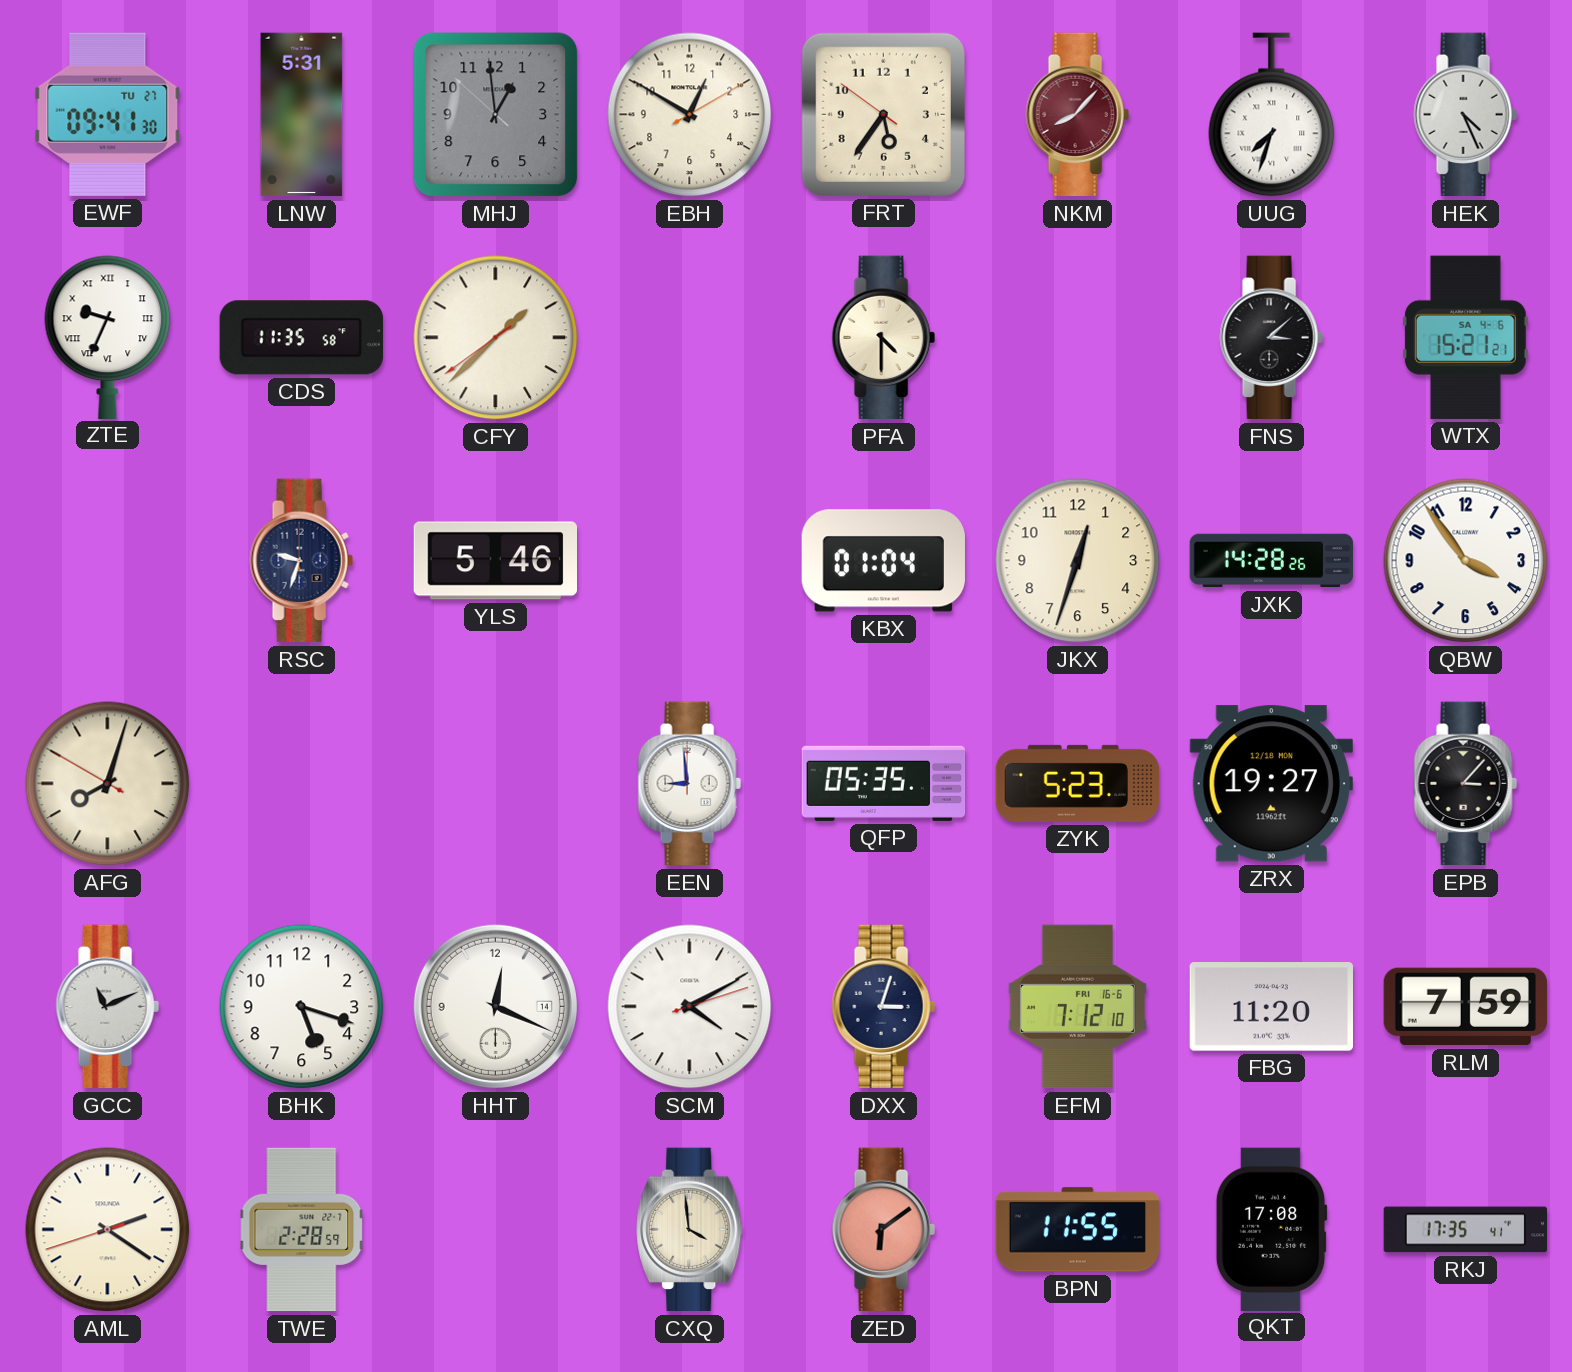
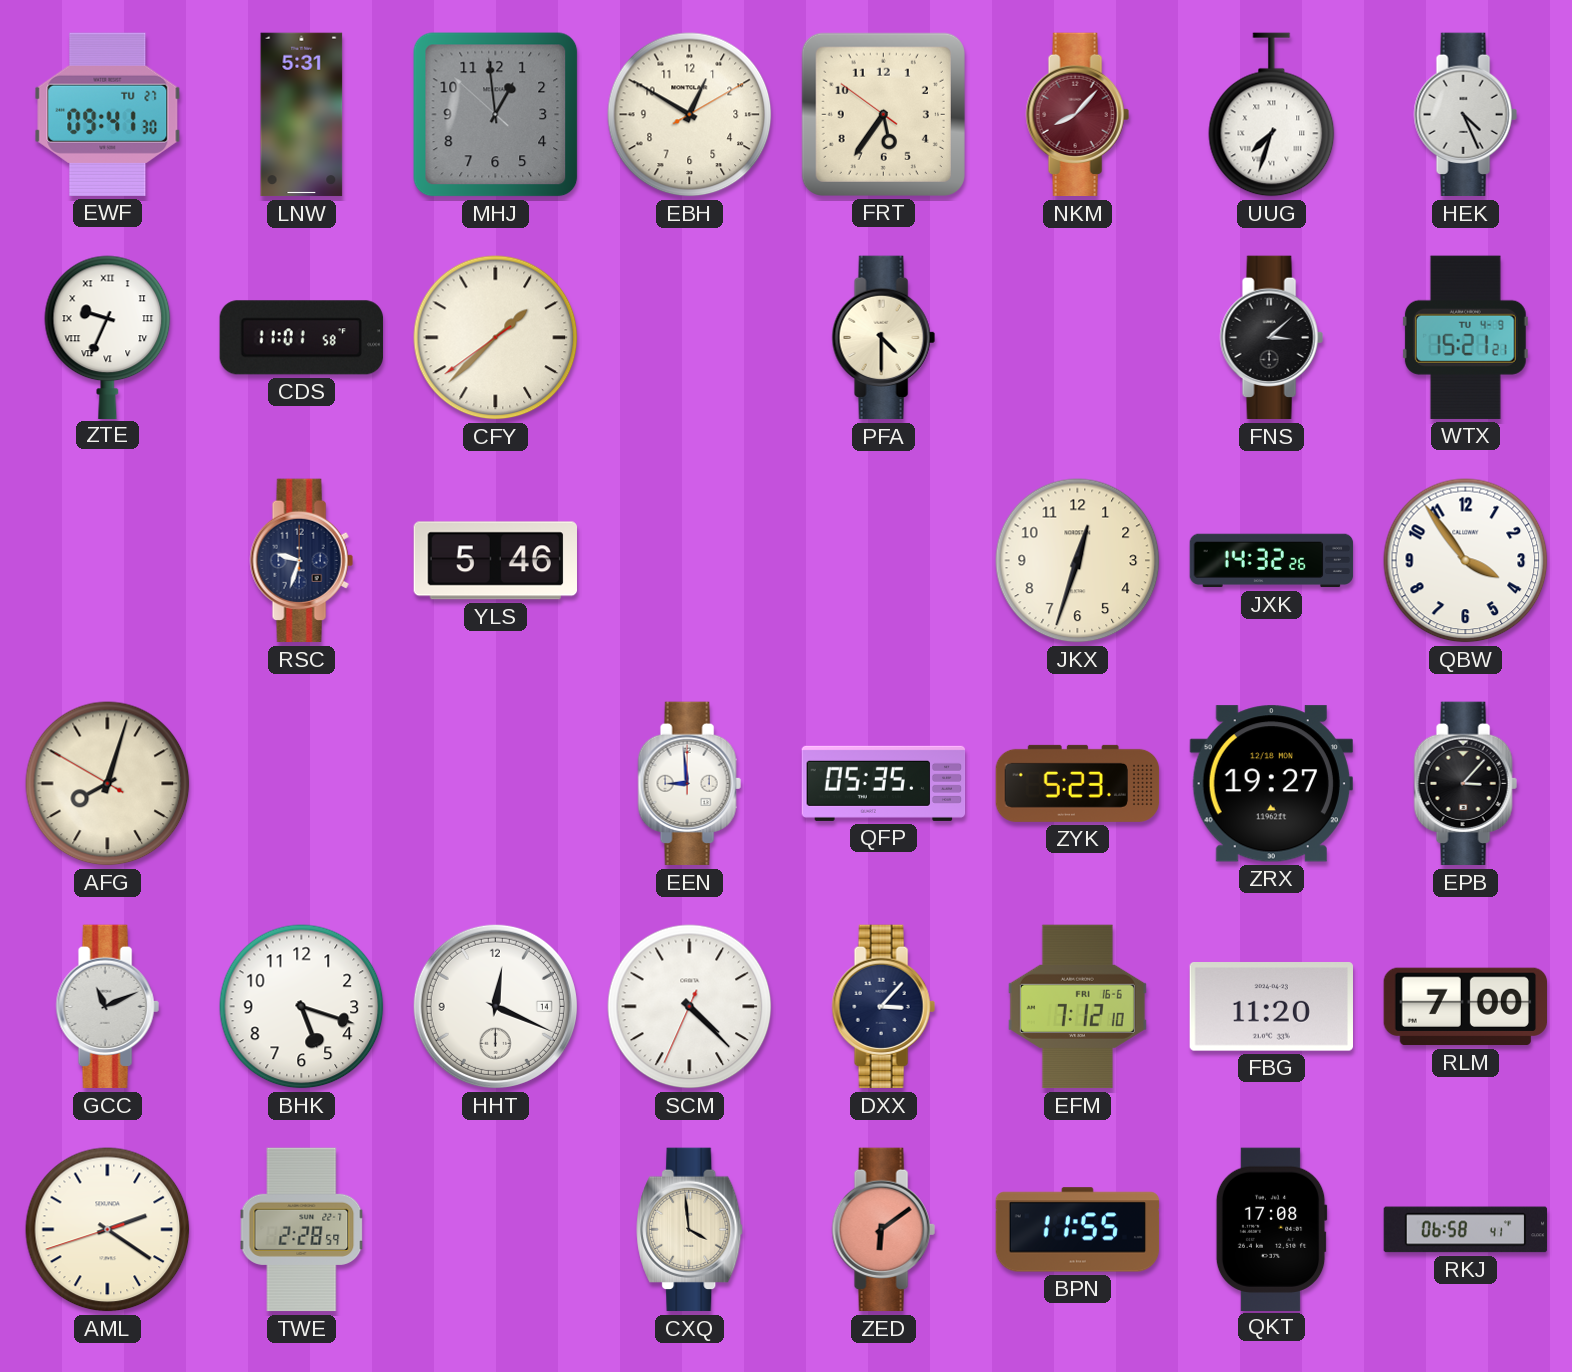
CDS: 11:35 -> 11:01 (301, 338)
WTX date: SA 4-6 -> TU 4-9 (1465, 337)
KBX: 01:04 -> none (883, 561)
JXK: 14:28 -> 14:32 (1272, 561)
SCM: 4:10 -> 4:22 (690, 1007)
DXX: 3:03 -> 3:07 (883, 1007)
RLM: 7:59 -> 7:00 (1465, 1007)
RKJ: 17:35 -> 06:58 (1466, 1230)
